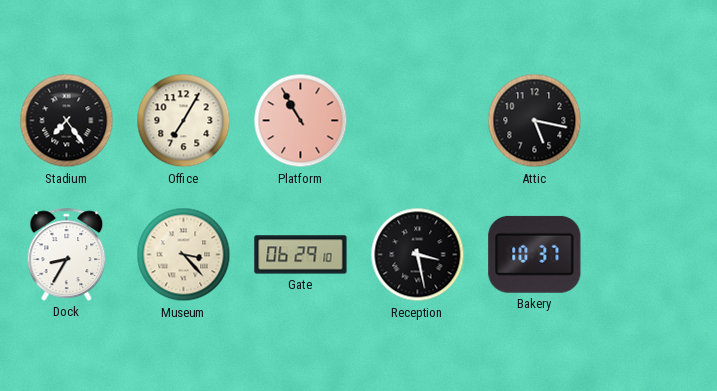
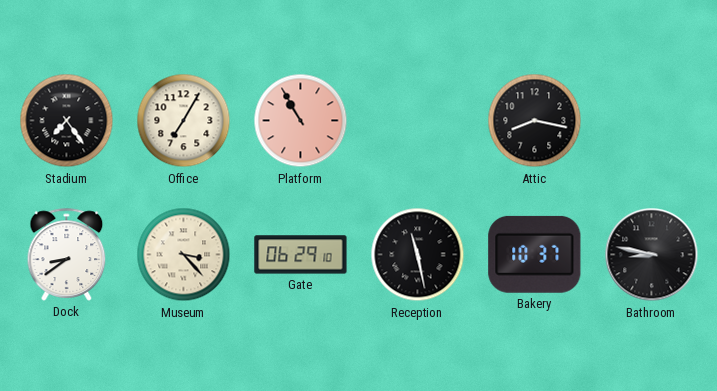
Attic: 5:17 -> 8:17 (535, 121)
Dock: 8:35 -> 8:39 (67, 254)
Reception: 3:28 -> 11:28 (418, 255)
Bathroom: none -> 8:47 (652, 255)
